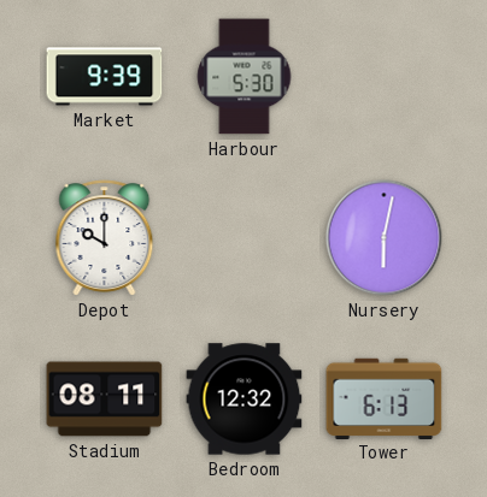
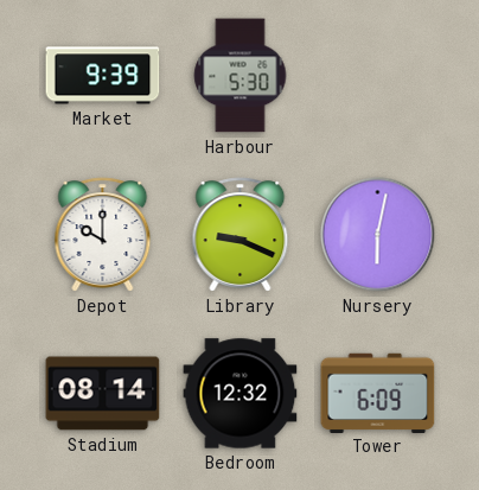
Library: none -> 9:19 (241, 235)
Stadium: 08:11 -> 08:14 (103, 394)
Tower: 6:13 -> 6:09 (378, 393)
